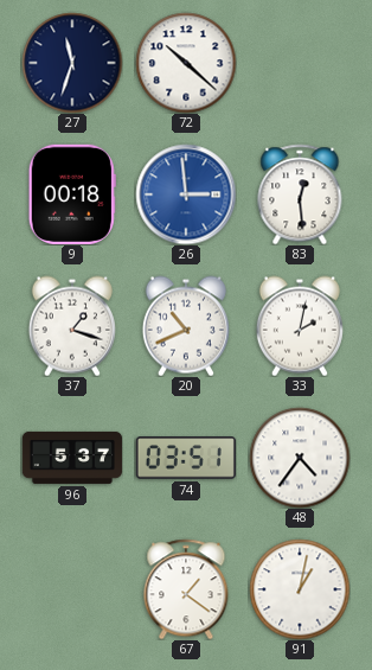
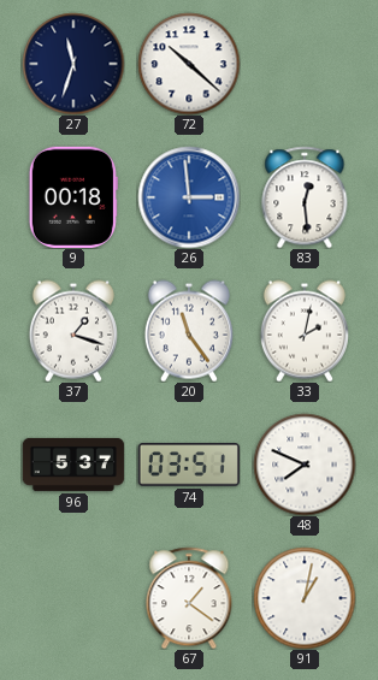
20: 10:41 -> 11:24 (189, 331)
48: 4:36 -> 7:49 (305, 465)
